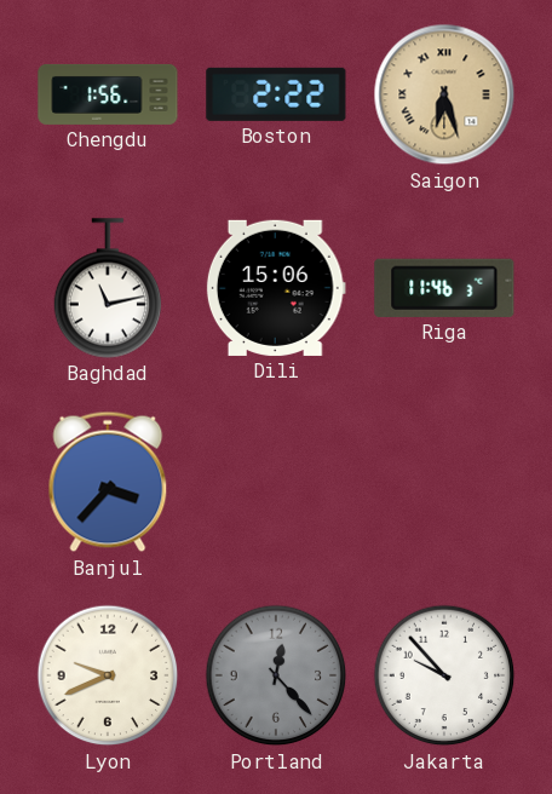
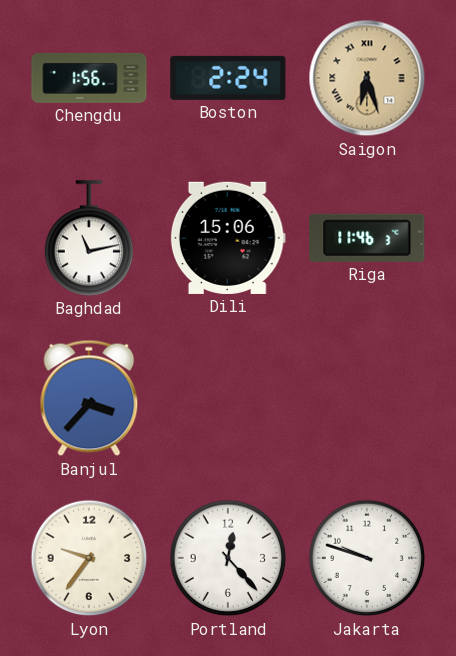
Boston: 2:22 -> 2:24 (228, 78)
Lyon: 9:41 -> 9:36 (89, 558)
Portland dial: grey -> white (228, 558)
Jakarta: 9:53 -> 9:48 (367, 558)
